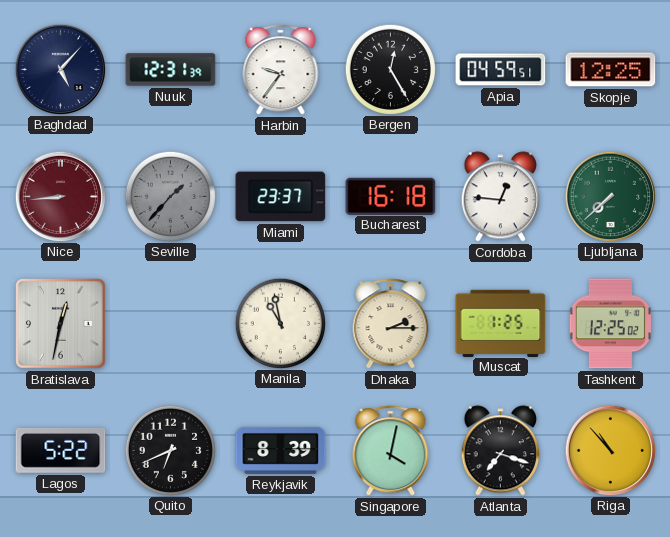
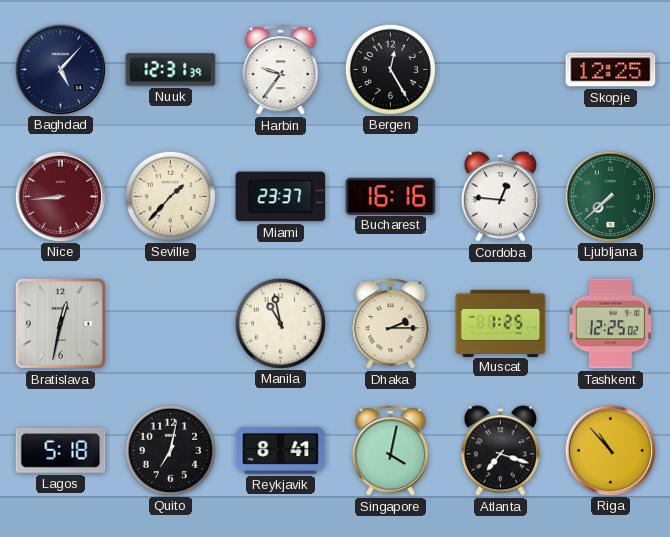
Apia: 04:59 -> none (501, 70)
Seville dial: grey -> cream (170, 196)
Bucharest: 16:18 -> 16:16 (391, 196)
Lagos: 5:22 -> 5:18 (61, 451)
Quito: 6:41 -> 7:02 (170, 450)
Reykjavik: 8:39 -> 8:41 (281, 450)
